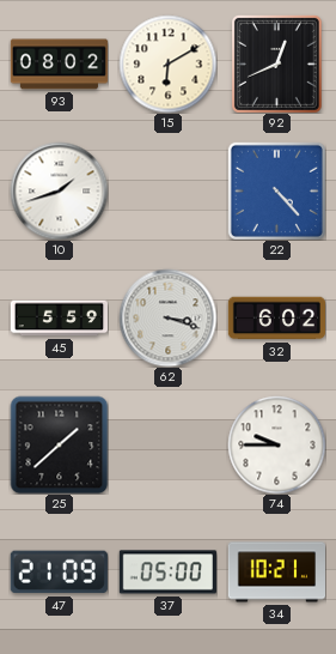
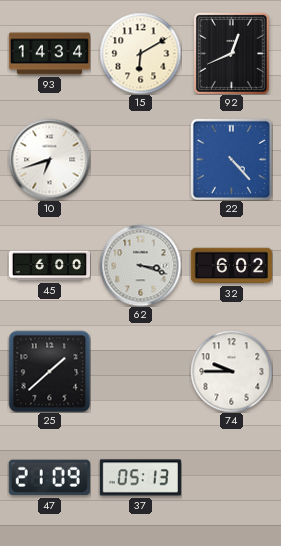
93: 08:02 -> 14:34 (49, 54)
10: 1:42 -> 6:42 (49, 159)
45: 5:59 -> 6:00 (49, 266)
37: 05:00 -> 05:13 (140, 478)
34: 10:21 -> none (276, 573)
